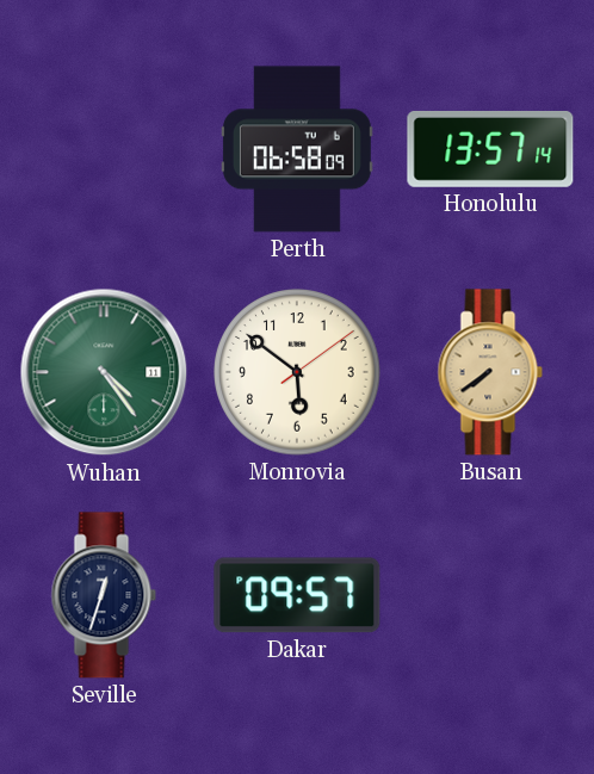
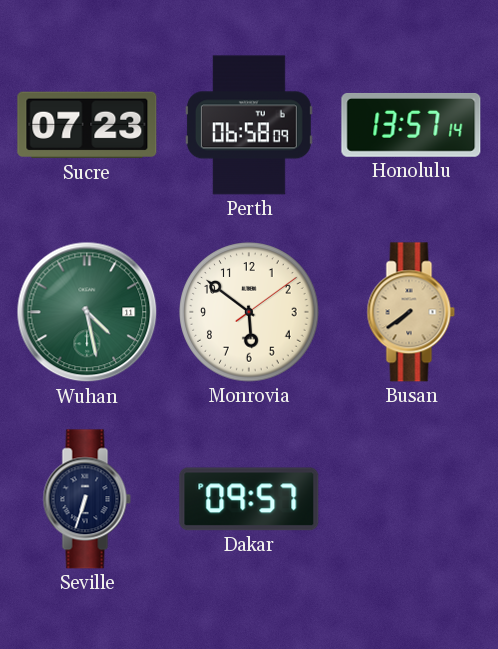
Sucre: none -> 07:23 (87, 125)
Wuhan: 4:24 -> 4:28 (87, 312)
Seville: 12:33 -> 6:33 (87, 499)
